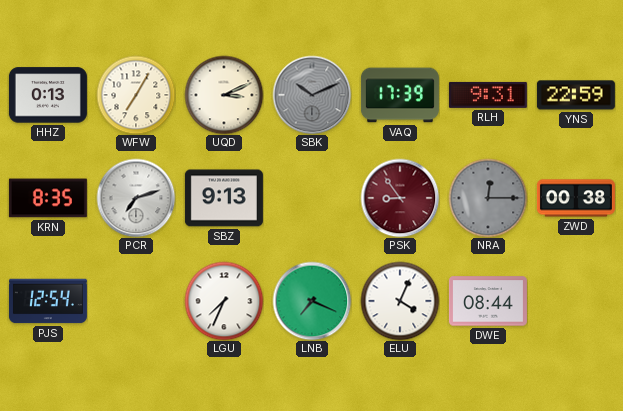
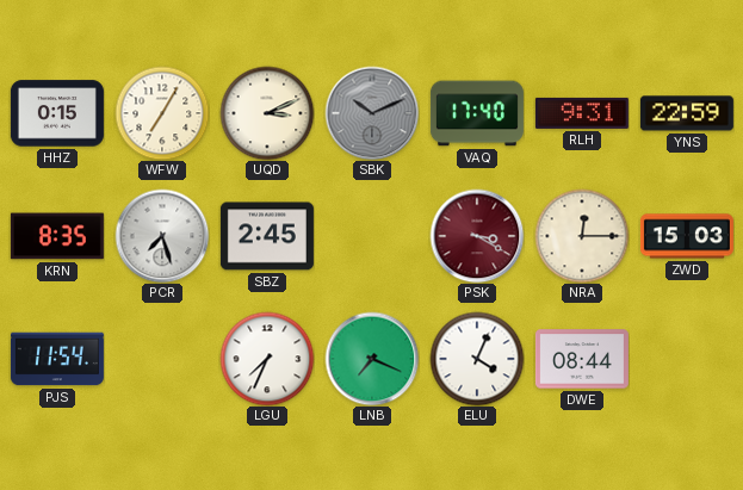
HHZ: 0:13 -> 0:15 (57, 113)
VAQ: 17:39 -> 17:40 (477, 113)
PCR: 7:12 -> 7:27 (162, 236)
SBZ: 9:13 -> 2:45 (267, 236)
PSK: 8:54 -> 3:20 (477, 236)
NRA dial: grey -> cream (582, 236)
ZWD: 00:38 -> 15:03 (687, 236)
PJS: 12:54 -> 11:54 (57, 359)
